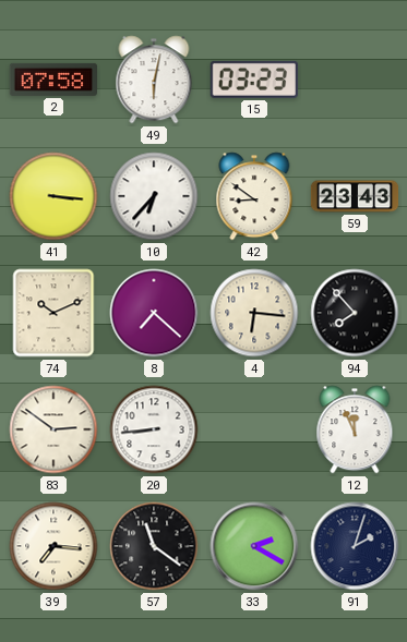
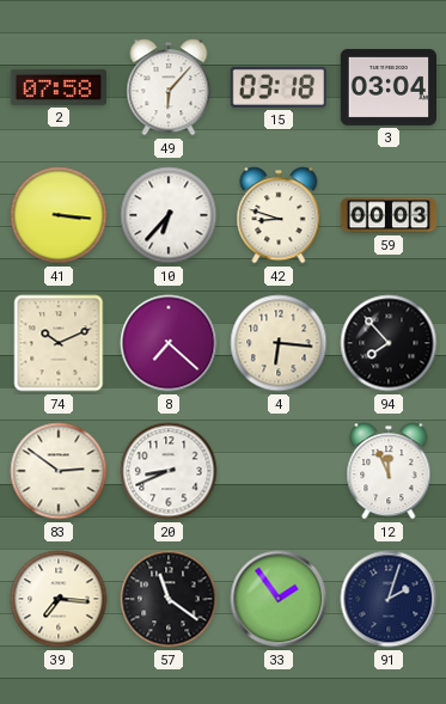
49: 6:02 -> 6:07 (169, 87)
15: 03:23 -> 03:18 (279, 87)
3: none -> 03:04 (387, 87)
42: 8:51 -> 8:48 (279, 215)
59: 23:43 -> 00:03 (389, 215)
20: 8:44 -> 8:41 (169, 471)
33: 2:20 -> 1:54 (279, 599)
